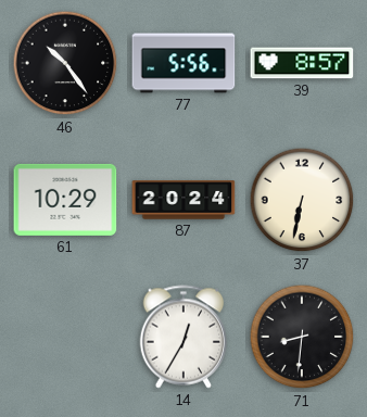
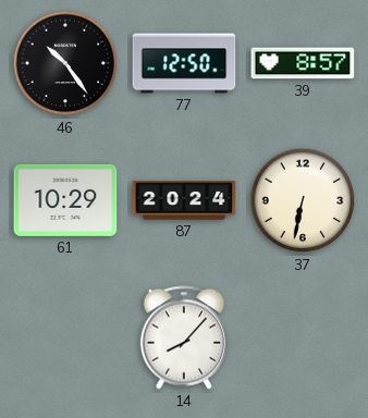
77: 5:56 -> 12:50 (184, 63)
14: 12:35 -> 8:07 (184, 337)
71: 8:31 -> none (302, 337)
